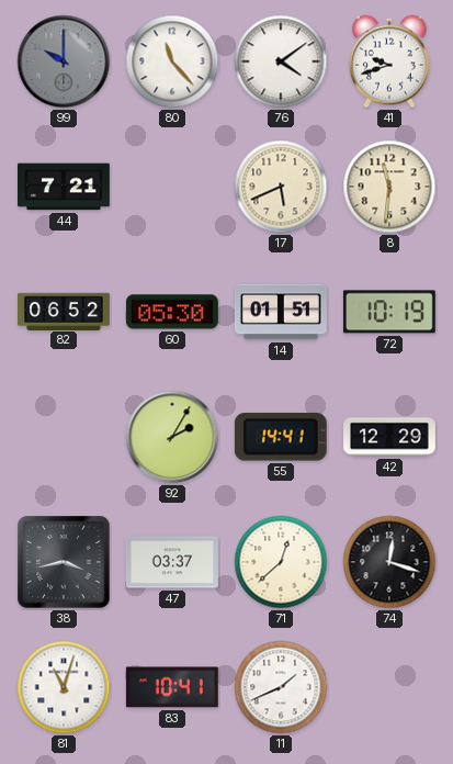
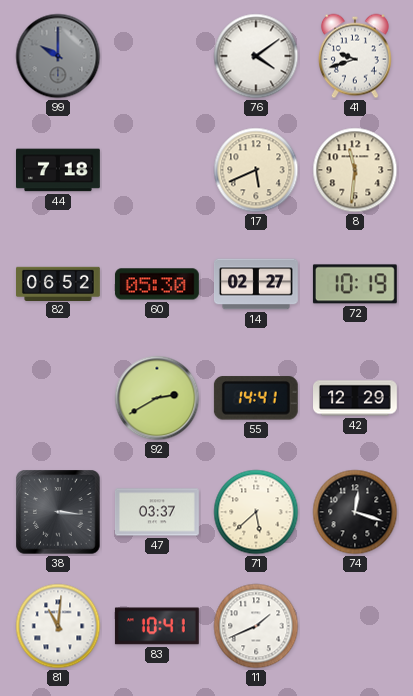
80: 11:23 -> none (172, 61)
44: 7:21 -> 7:18 (59, 170)
14: 01:51 -> 02:27 (257, 284)
92: 2:05 -> 2:40 (157, 398)
38: 3:43 -> 3:16 (58, 512)
71: 12:38 -> 5:38 (256, 512)
81: 11:03 -> 11:01 (58, 626)
